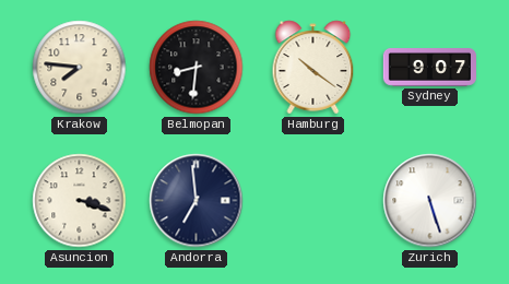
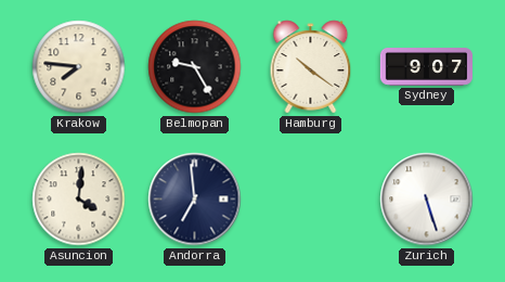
Belmopan: 8:31 -> 9:25 (195, 67)
Asuncion: 3:18 -> 4:01 (79, 200)
